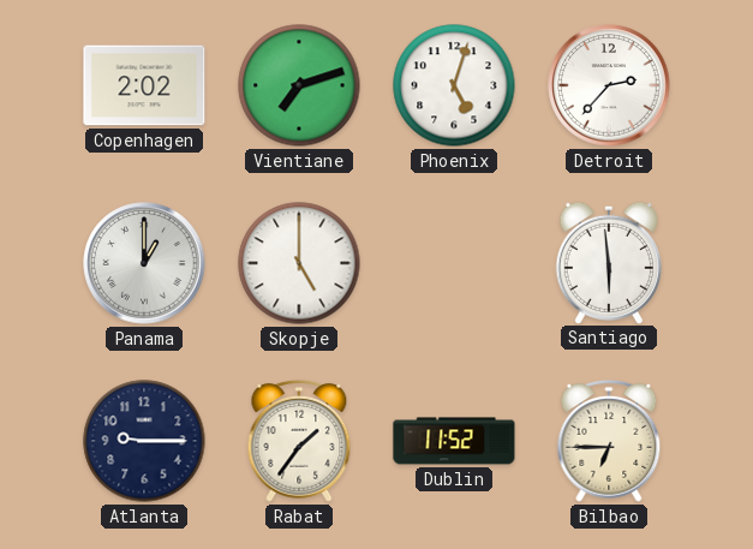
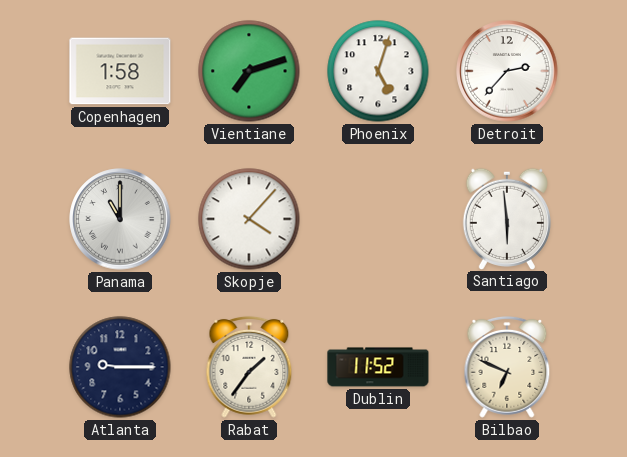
Copenhagen: 2:02 -> 1:58 (120, 71)
Panama: 1:00 -> 11:00 (120, 219)
Skopje: 5:00 -> 4:07 (249, 219)
Bilbao: 6:45 -> 6:49 (507, 367)
